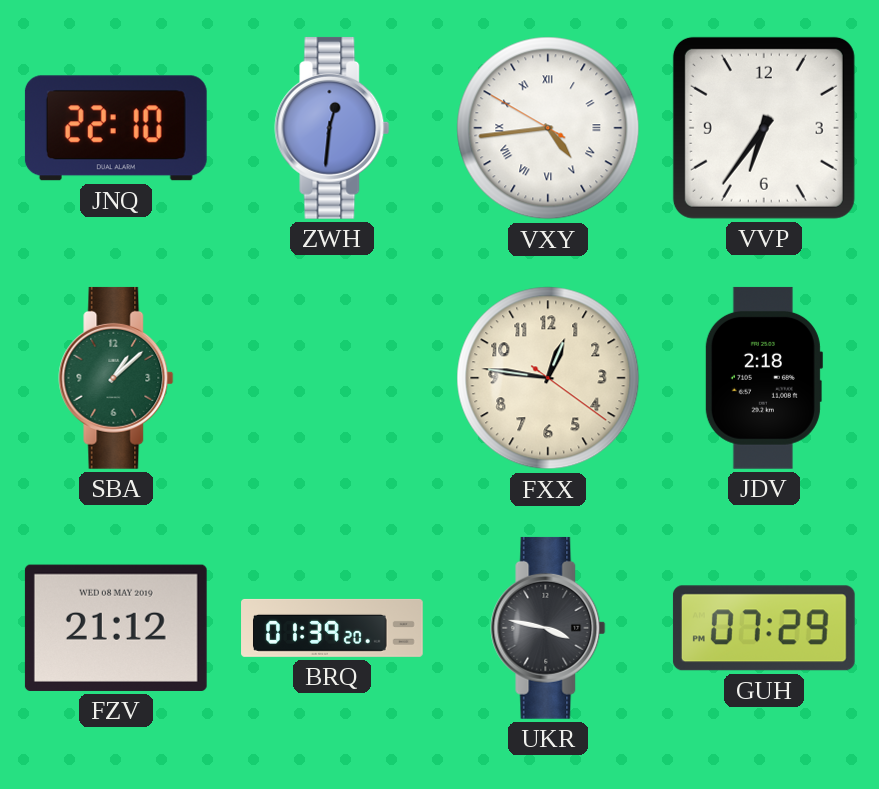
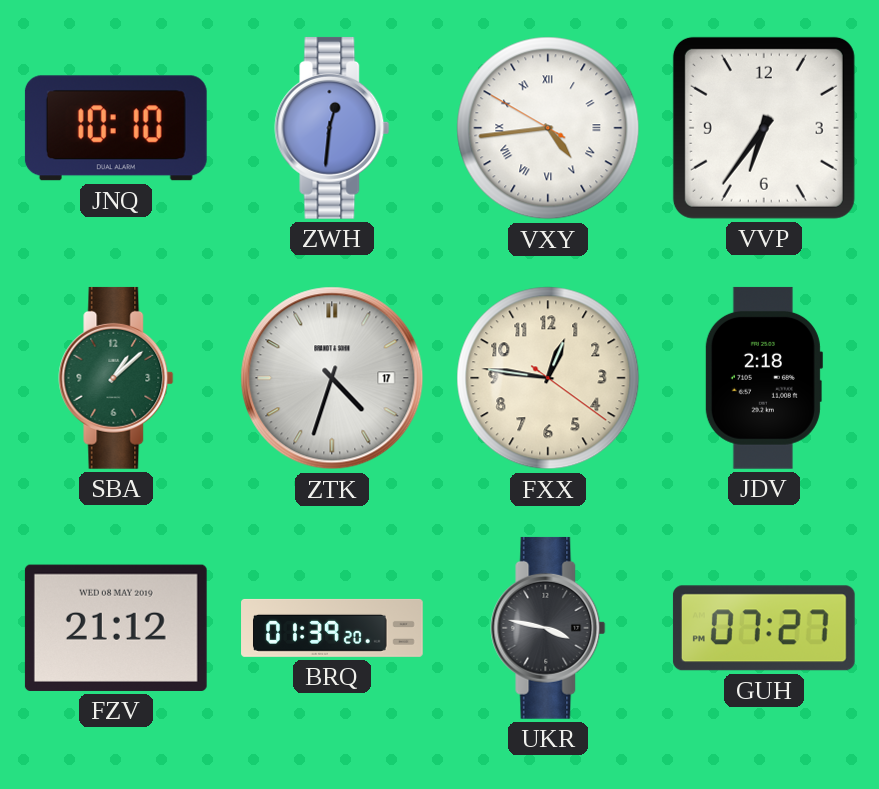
JNQ: 22:10 -> 10:10 (116, 128)
ZTK: none -> 4:33 (332, 378)
GUH: 07:29 -> 07:27 (764, 628)
